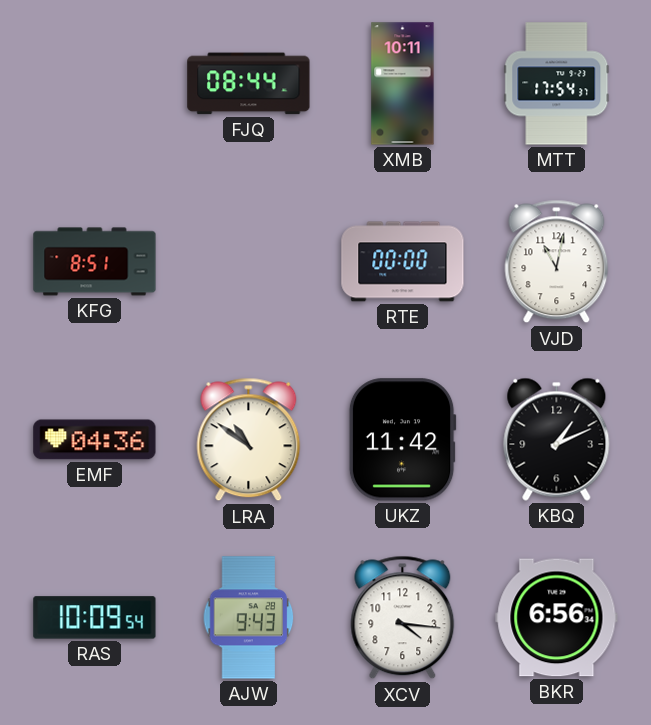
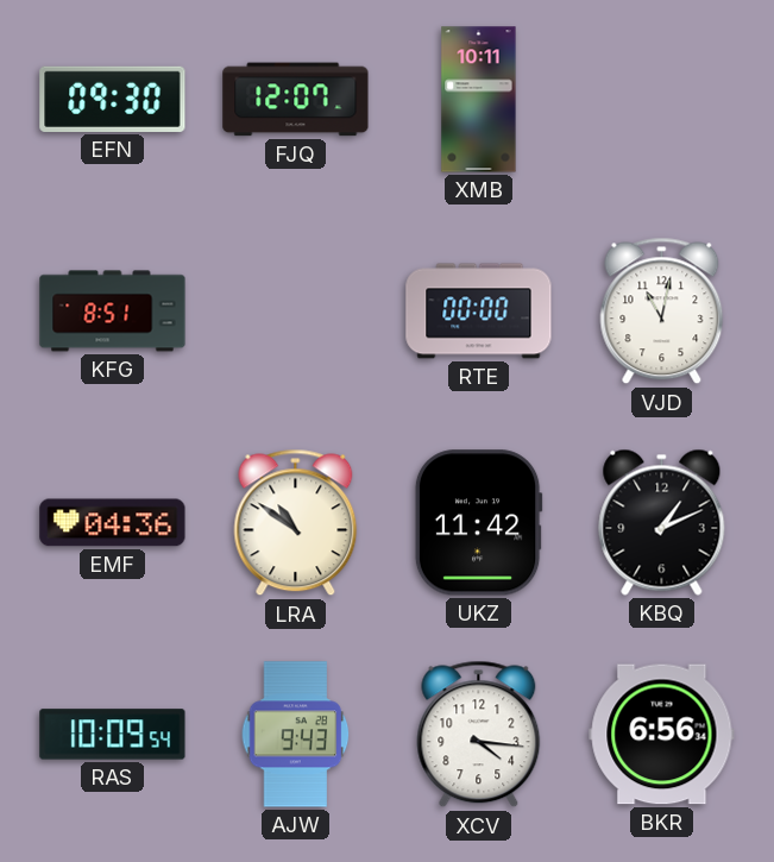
EFN: none -> 09:30 (113, 99)
FJQ: 08:44 -> 12:07 (296, 100)
MTT: 17:54 -> none (557, 84)
